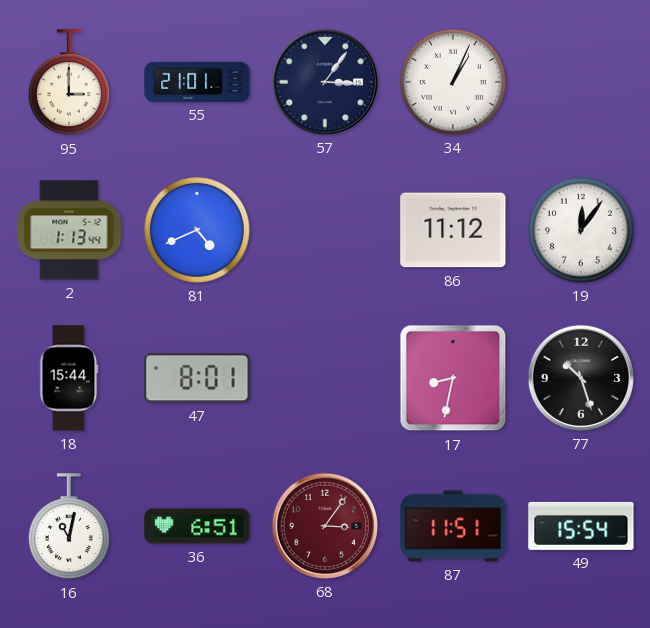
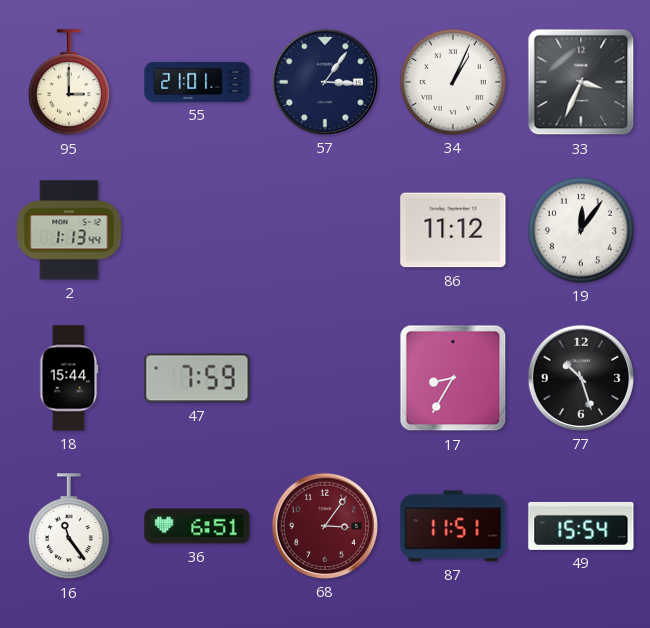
33: none -> 3:34 (581, 82)
81: 4:41 -> none (197, 230)
47: 8:01 -> 7:59 (197, 378)
17: 8:32 -> 8:35 (453, 378)
16: 11:02 -> 11:24 (69, 527)
